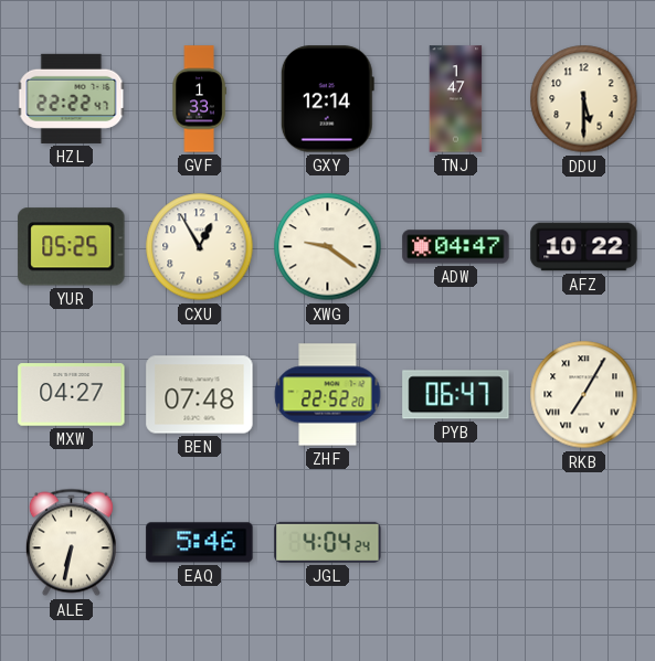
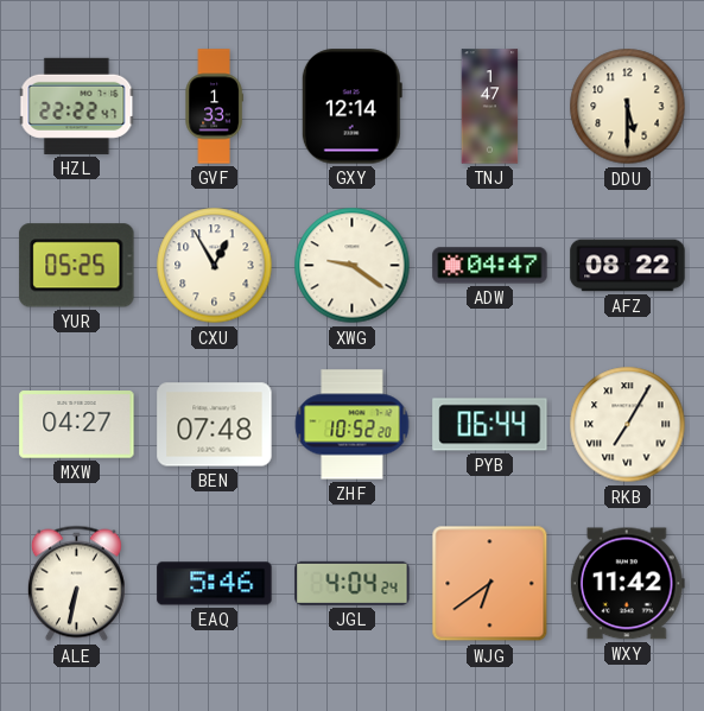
AFZ: 10:22 -> 08:22 (628, 266)
ZHF: 22:52 -> 10:52 (353, 425)
PYB: 06:47 -> 06:44 (490, 425)
WJG: none -> 6:39 (490, 584)
WXY: none -> 11:42 (627, 584)
